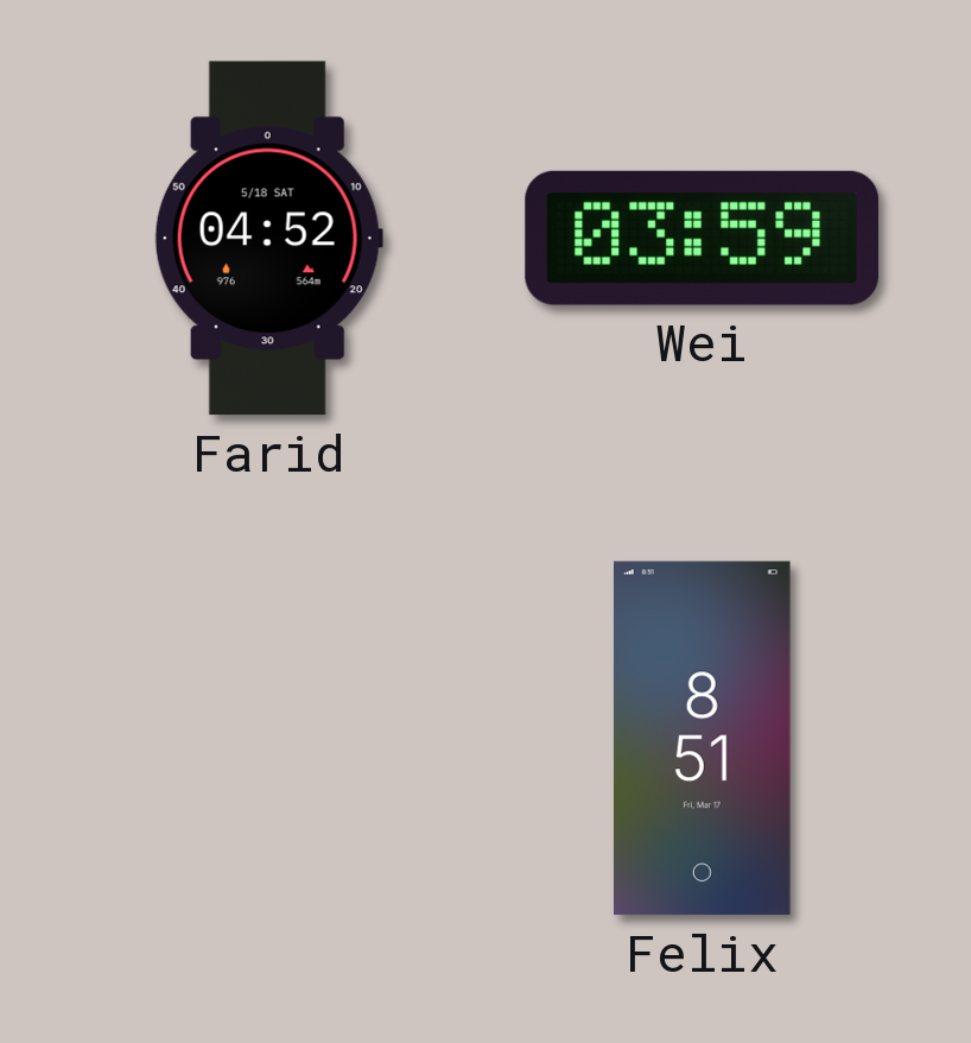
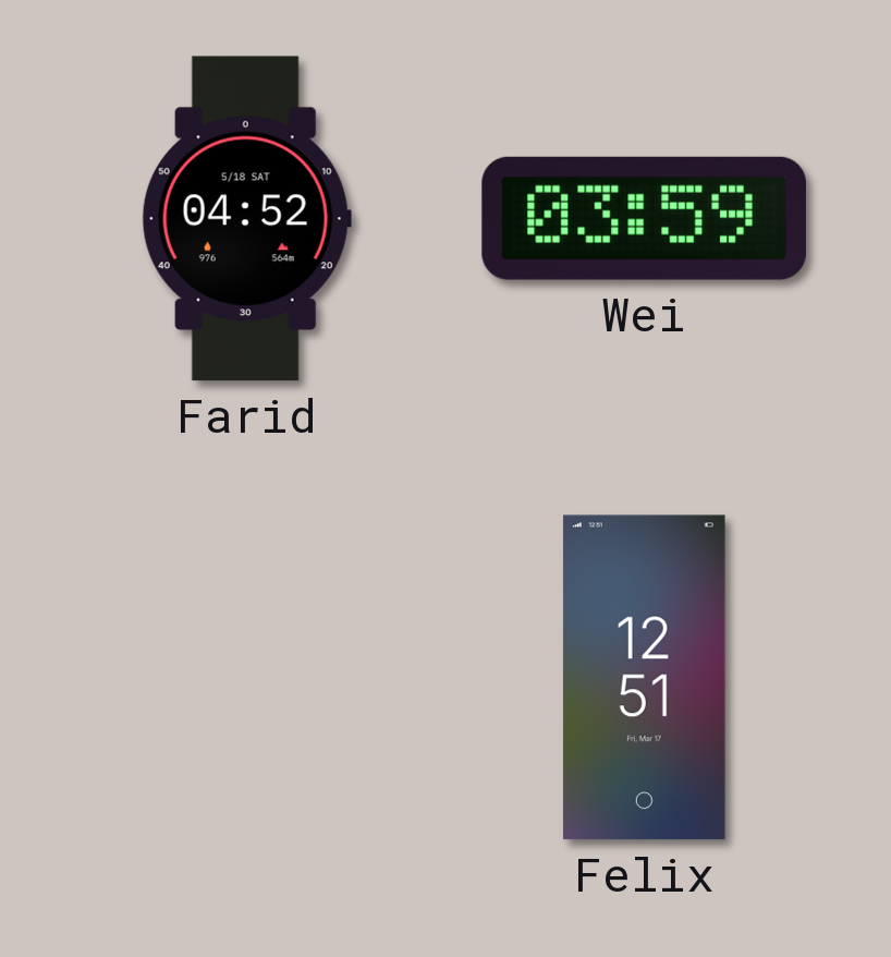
Felix: 8:51 -> 12:51 (644, 678)
